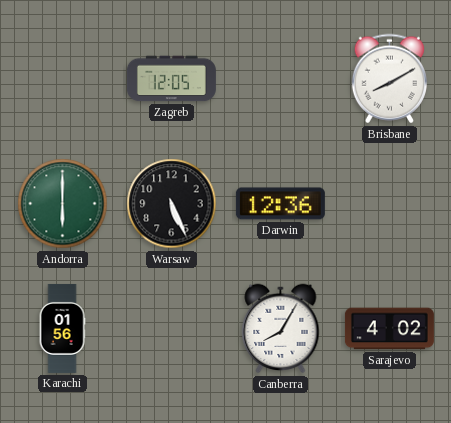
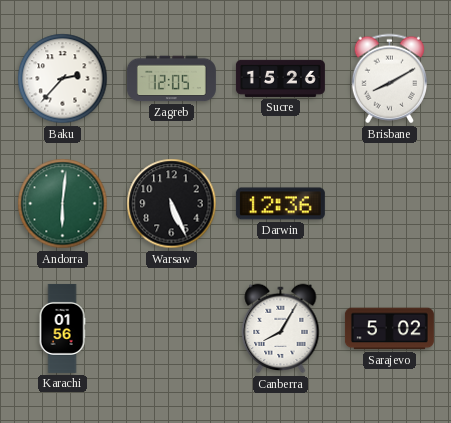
Baku: none -> 2:37 (63, 79)
Sucre: none -> 15:26 (280, 78)
Andorra: 6:00 -> 6:01 (63, 204)
Sarajevo: 4:02 -> 5:02 (389, 329)
